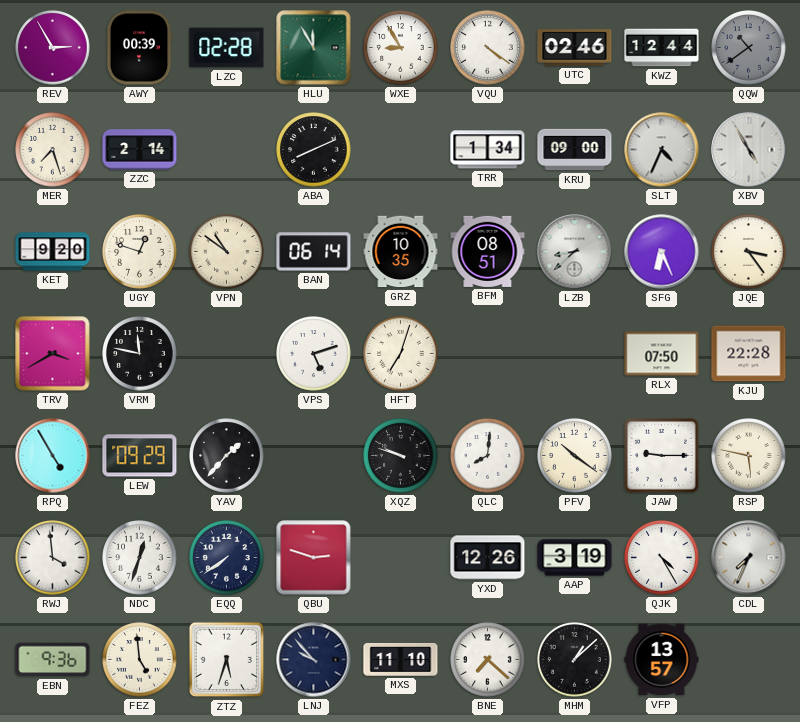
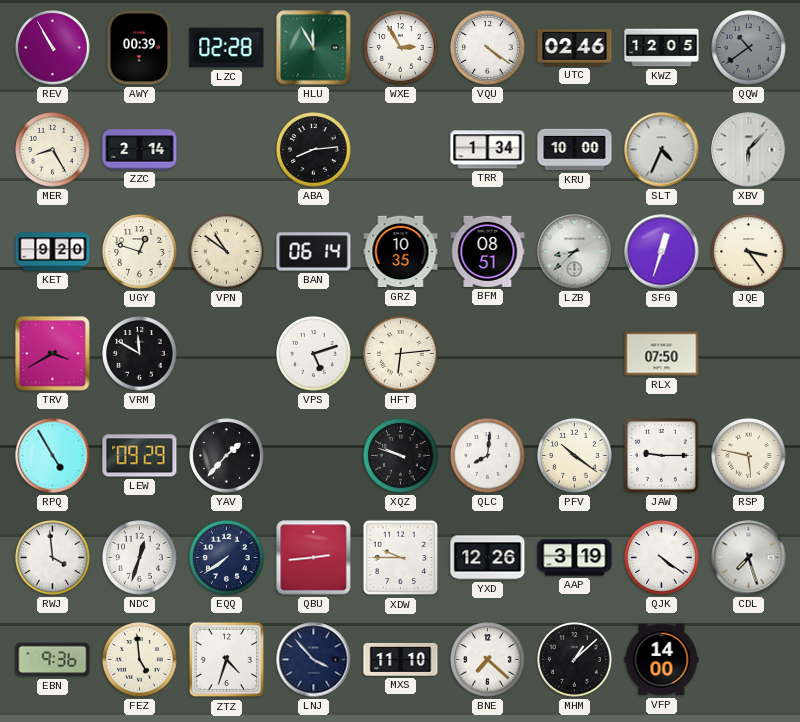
REV: 2:55 -> 10:55 (53, 48)
WXE: 8:55 -> 2:55 (401, 48)
KWZ: 12:44 -> 12:05 (662, 48)
MER: 7:27 -> 8:25 (53, 150)
ABA: 8:11 -> 8:14 (314, 150)
KRU: 09:00 -> 10:00 (575, 150)
XBV: 4:55 -> 6:07 (749, 150)
SFG: 6:26 -> 12:33 (662, 252)
VRM: 11:47 -> 11:50 (140, 354)
HFT: 7:03 -> 6:14 (401, 354)
KJU: 22:28 -> none (749, 354)
QBU: 2:48 -> 2:44 (314, 558)
XDW: none -> 9:45 (401, 558)
QJK: 4:25 -> 4:21 (662, 558)
CDL: 7:34 -> 7:27 (749, 558)
ZTZ: 5:33 -> 4:33 (227, 660)
LNJ: 9:53 -> 3:53 (314, 660)
VFP: 13:57 -> 14:00 (662, 660)
